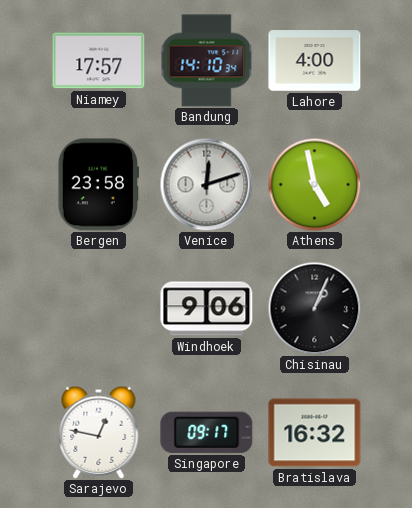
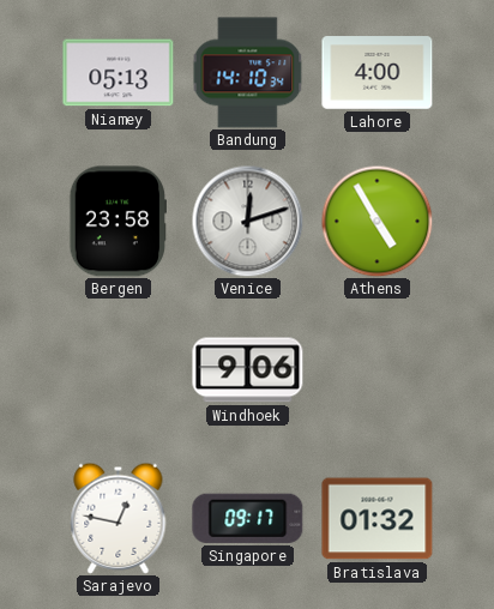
Niamey: 17:57 -> 05:13 (119, 73)
Athens: 4:58 -> 4:55 (376, 221)
Chisinau: 1:04 -> none (314, 308)
Bratislava: 16:32 -> 01:32 (378, 519)
